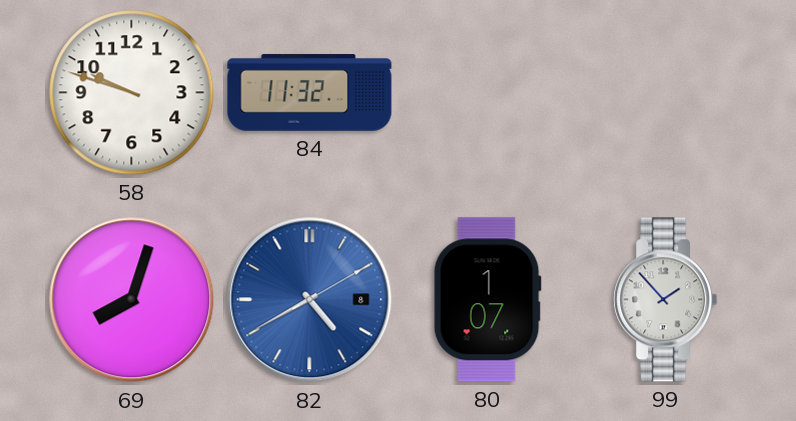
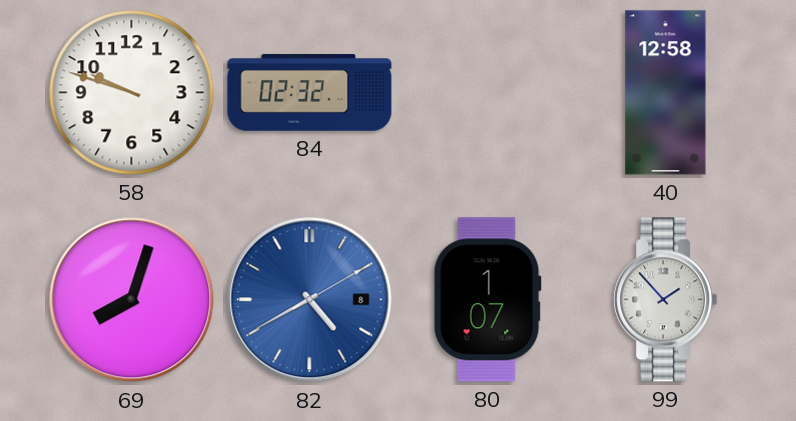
84: 11:32 -> 02:32 (310, 93)
40: none -> 12:58 (666, 93)
